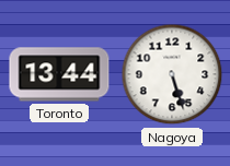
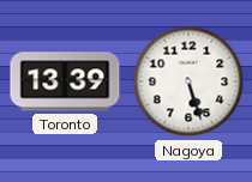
Toronto: 13:44 -> 13:39 (65, 81)
